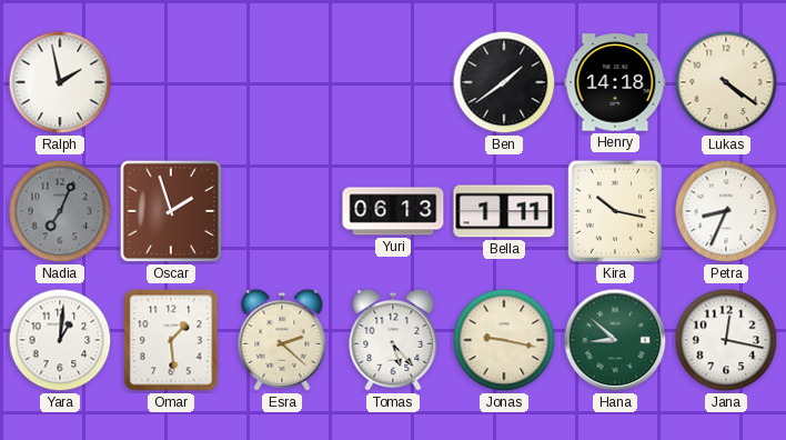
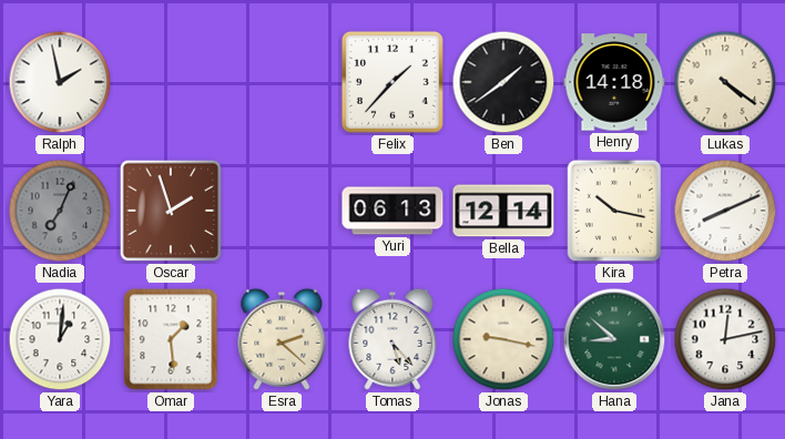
Felix: none -> 1:37 (392, 82)
Bella: 1:11 -> 12:14 (503, 211)
Petra: 8:34 -> 8:11 (725, 211)
Jana: 12:17 -> 12:13 (725, 339)
